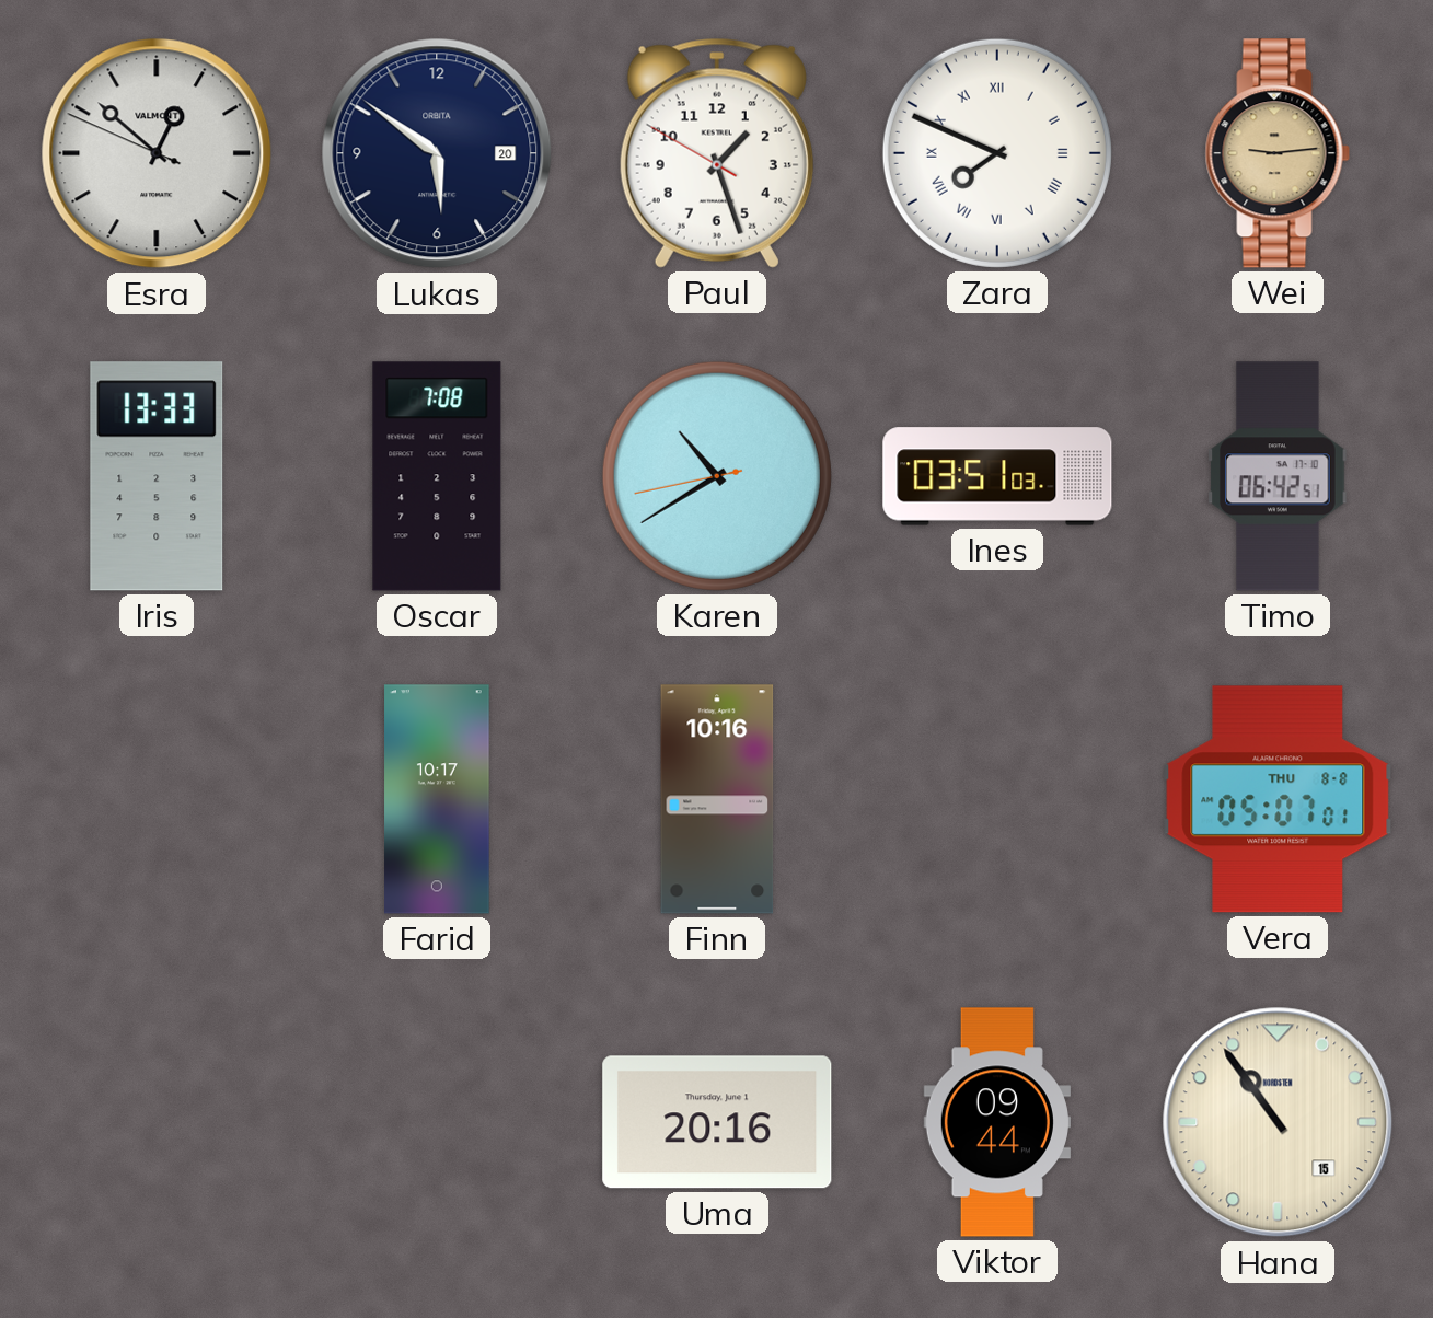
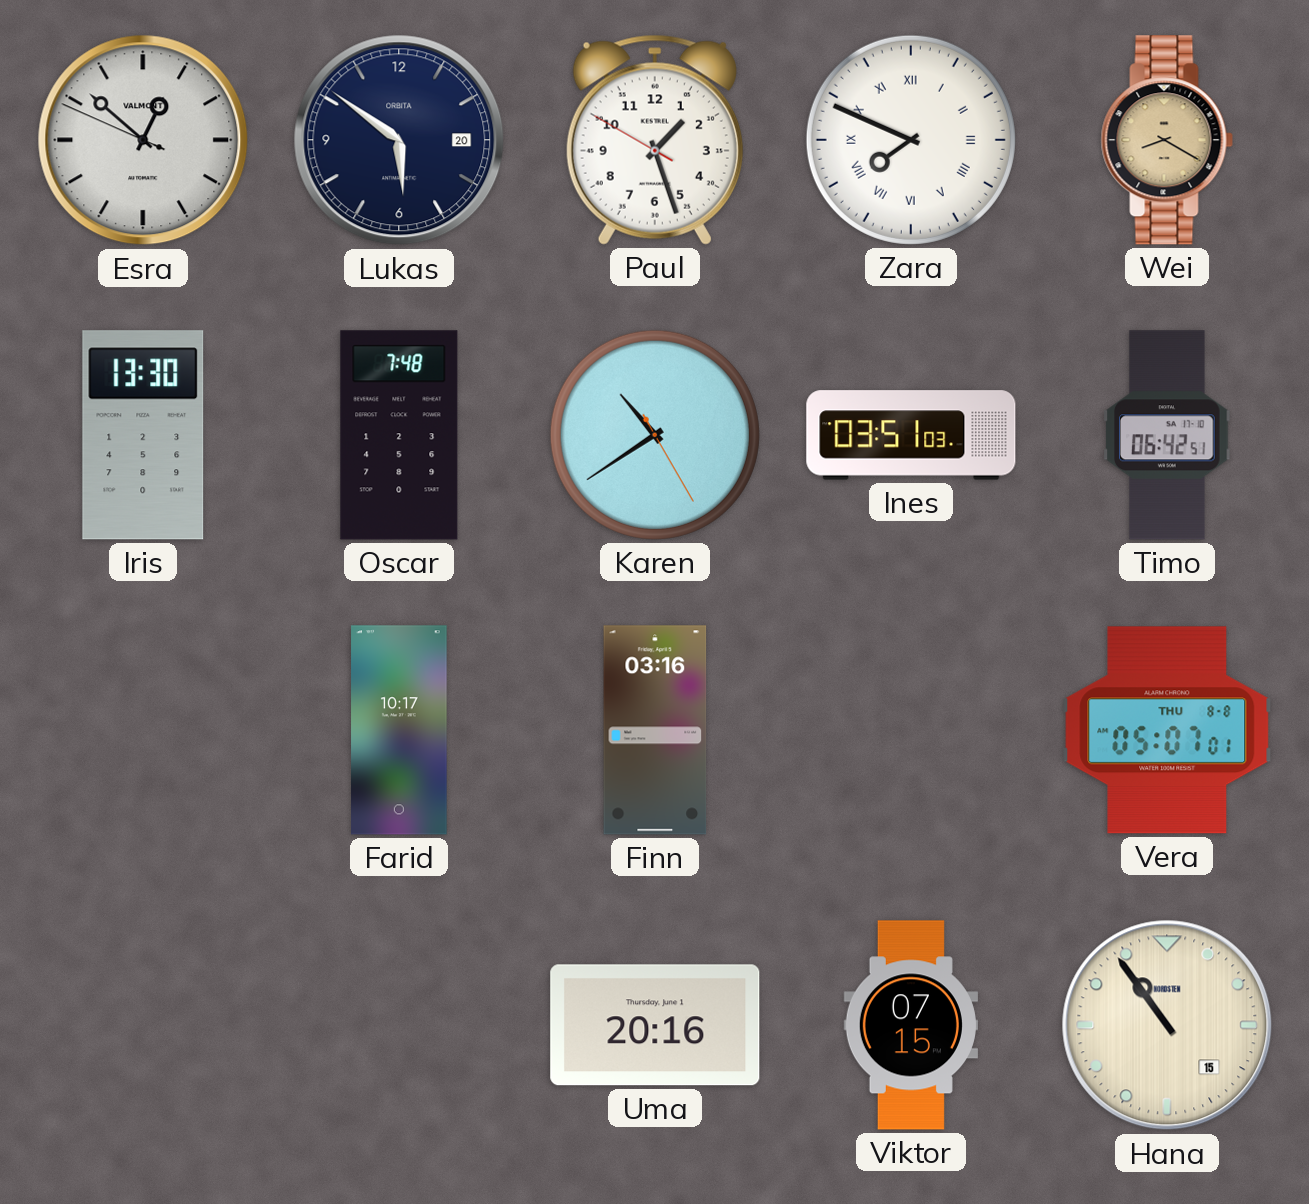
Wei: 9:14 -> 8:20 (1167, 140)
Iris: 13:33 -> 13:30 (143, 435)
Oscar: 7:08 -> 7:48 (399, 435)
Karen: 10:39:43 -> 10:39:25 (655, 435)
Finn: 10:16 -> 03:16 (655, 730)
Viktor: 09:44 -> 07:15 (911, 1025)
